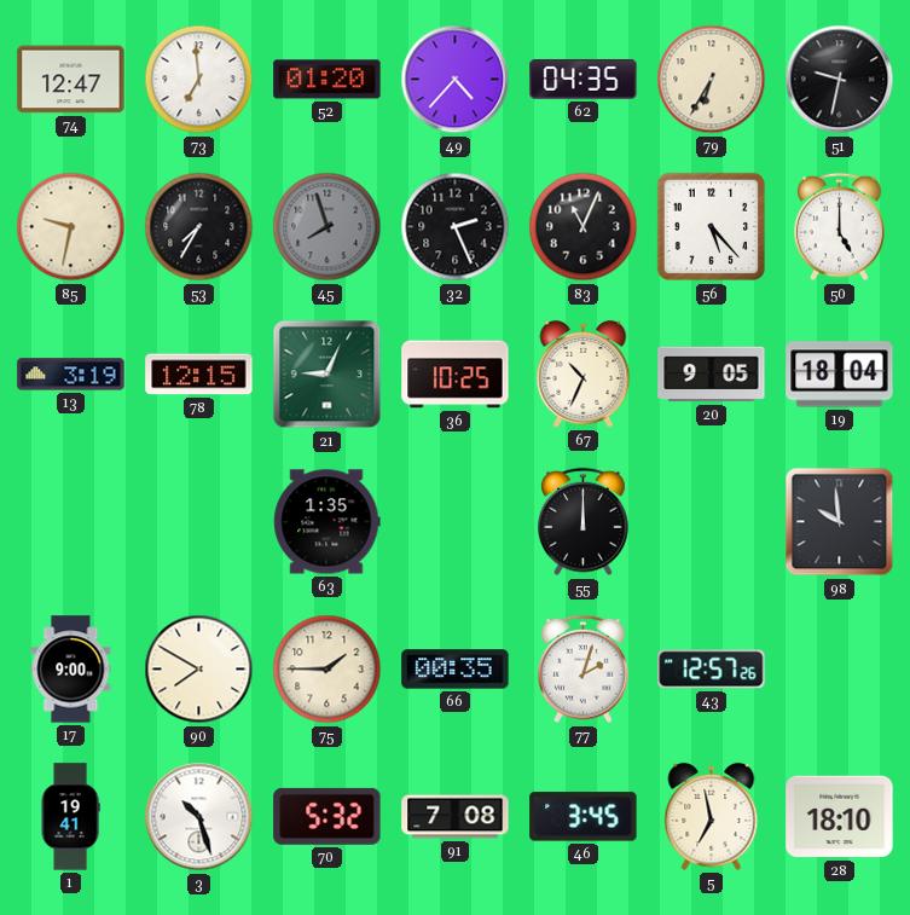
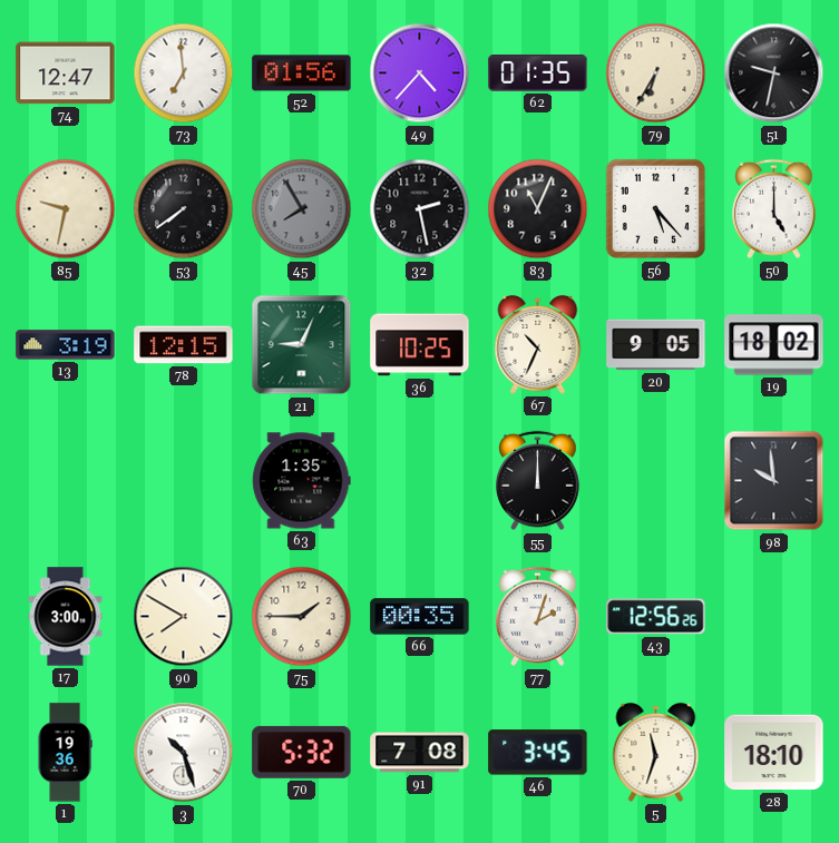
52: 01:20 -> 01:56 (302, 73)
62: 04:35 -> 01:35 (538, 73)
53: 7:35 -> 7:39 (184, 209)
45: 7:57 -> 7:55 (302, 209)
32: 2:26 -> 2:28 (420, 209)
19: 18:04 -> 18:02 (774, 345)
17: 9:00 -> 3:00 (66, 617)
43: 12:57 -> 12:56 (656, 617)
1: 19:41 -> 19:36 (65, 753)
5: 6:58 -> 11:33 (656, 752)
